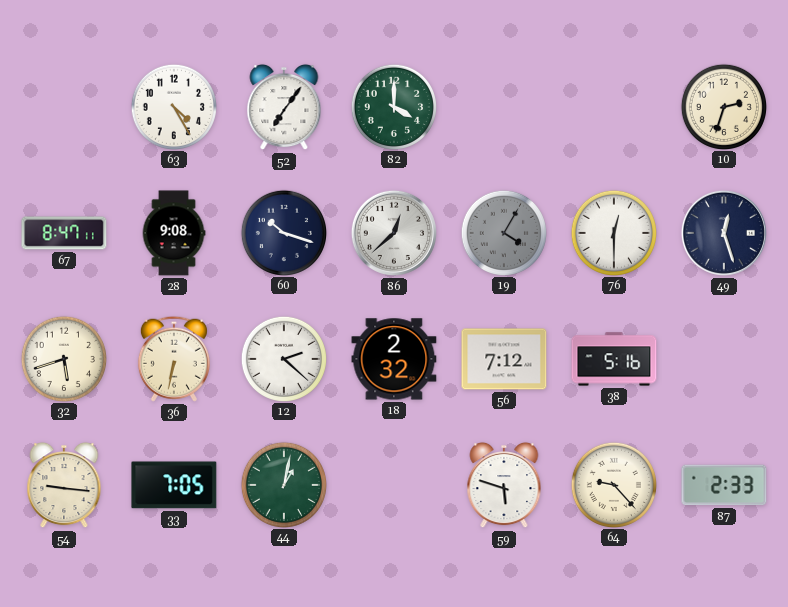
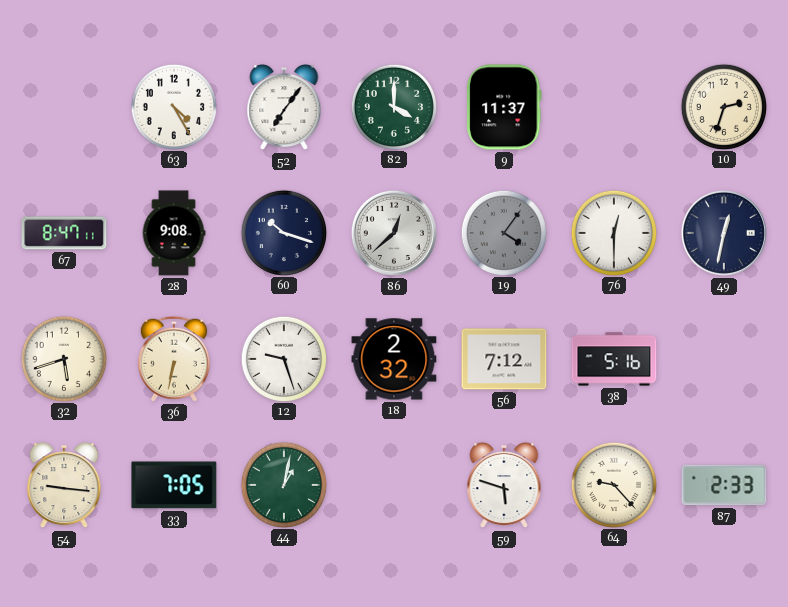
9: none -> 11:37 (504, 107)
19: 4:05 -> 4:06 (503, 232)
49: 12:27 -> 12:32 (724, 233)
12: 2:22 -> 9:27 (283, 358)
